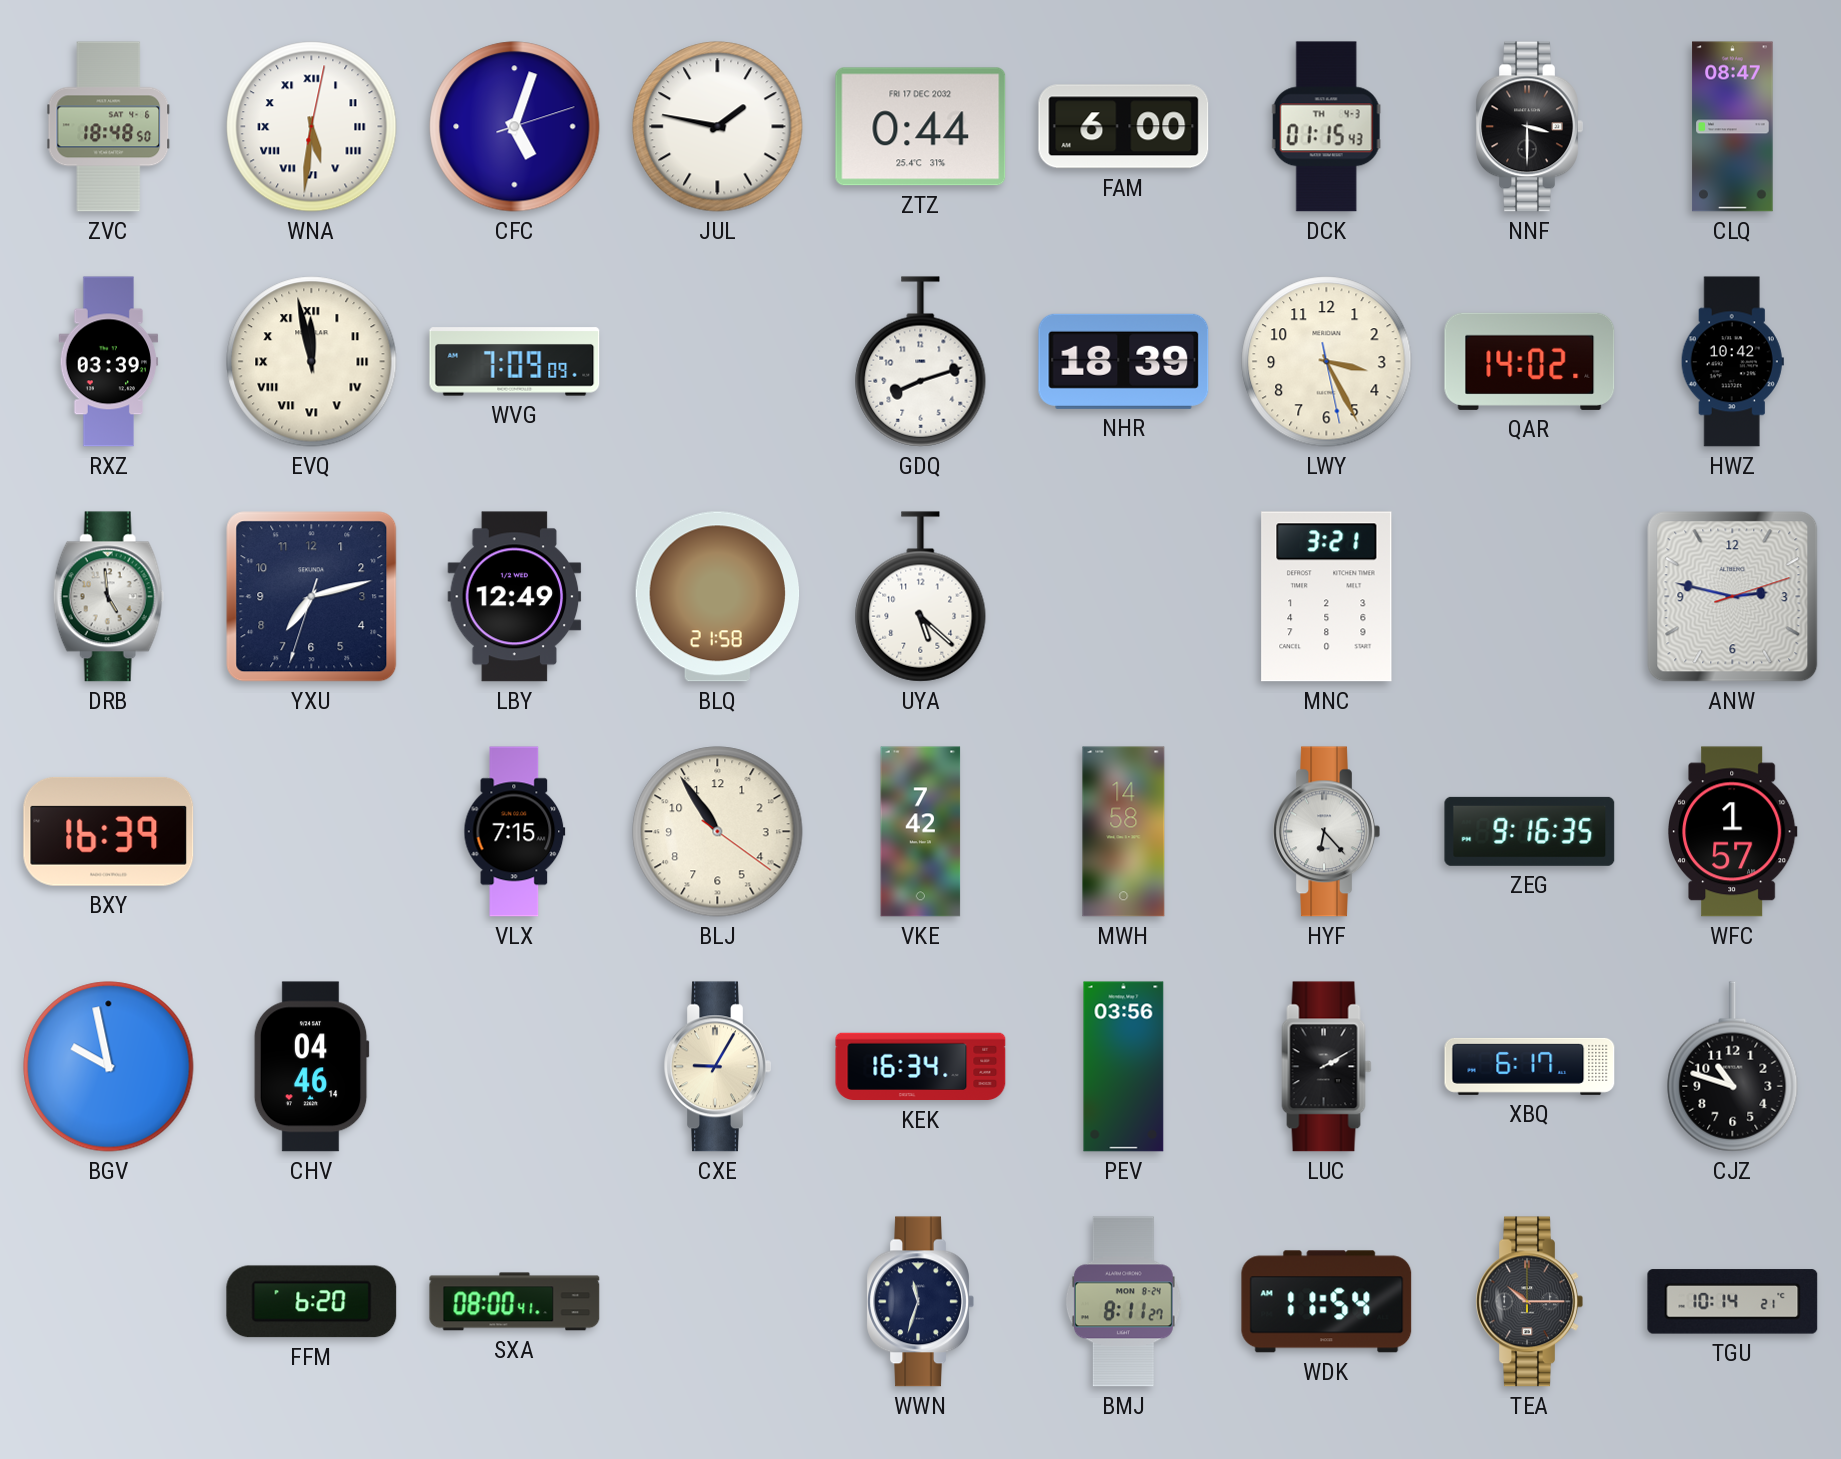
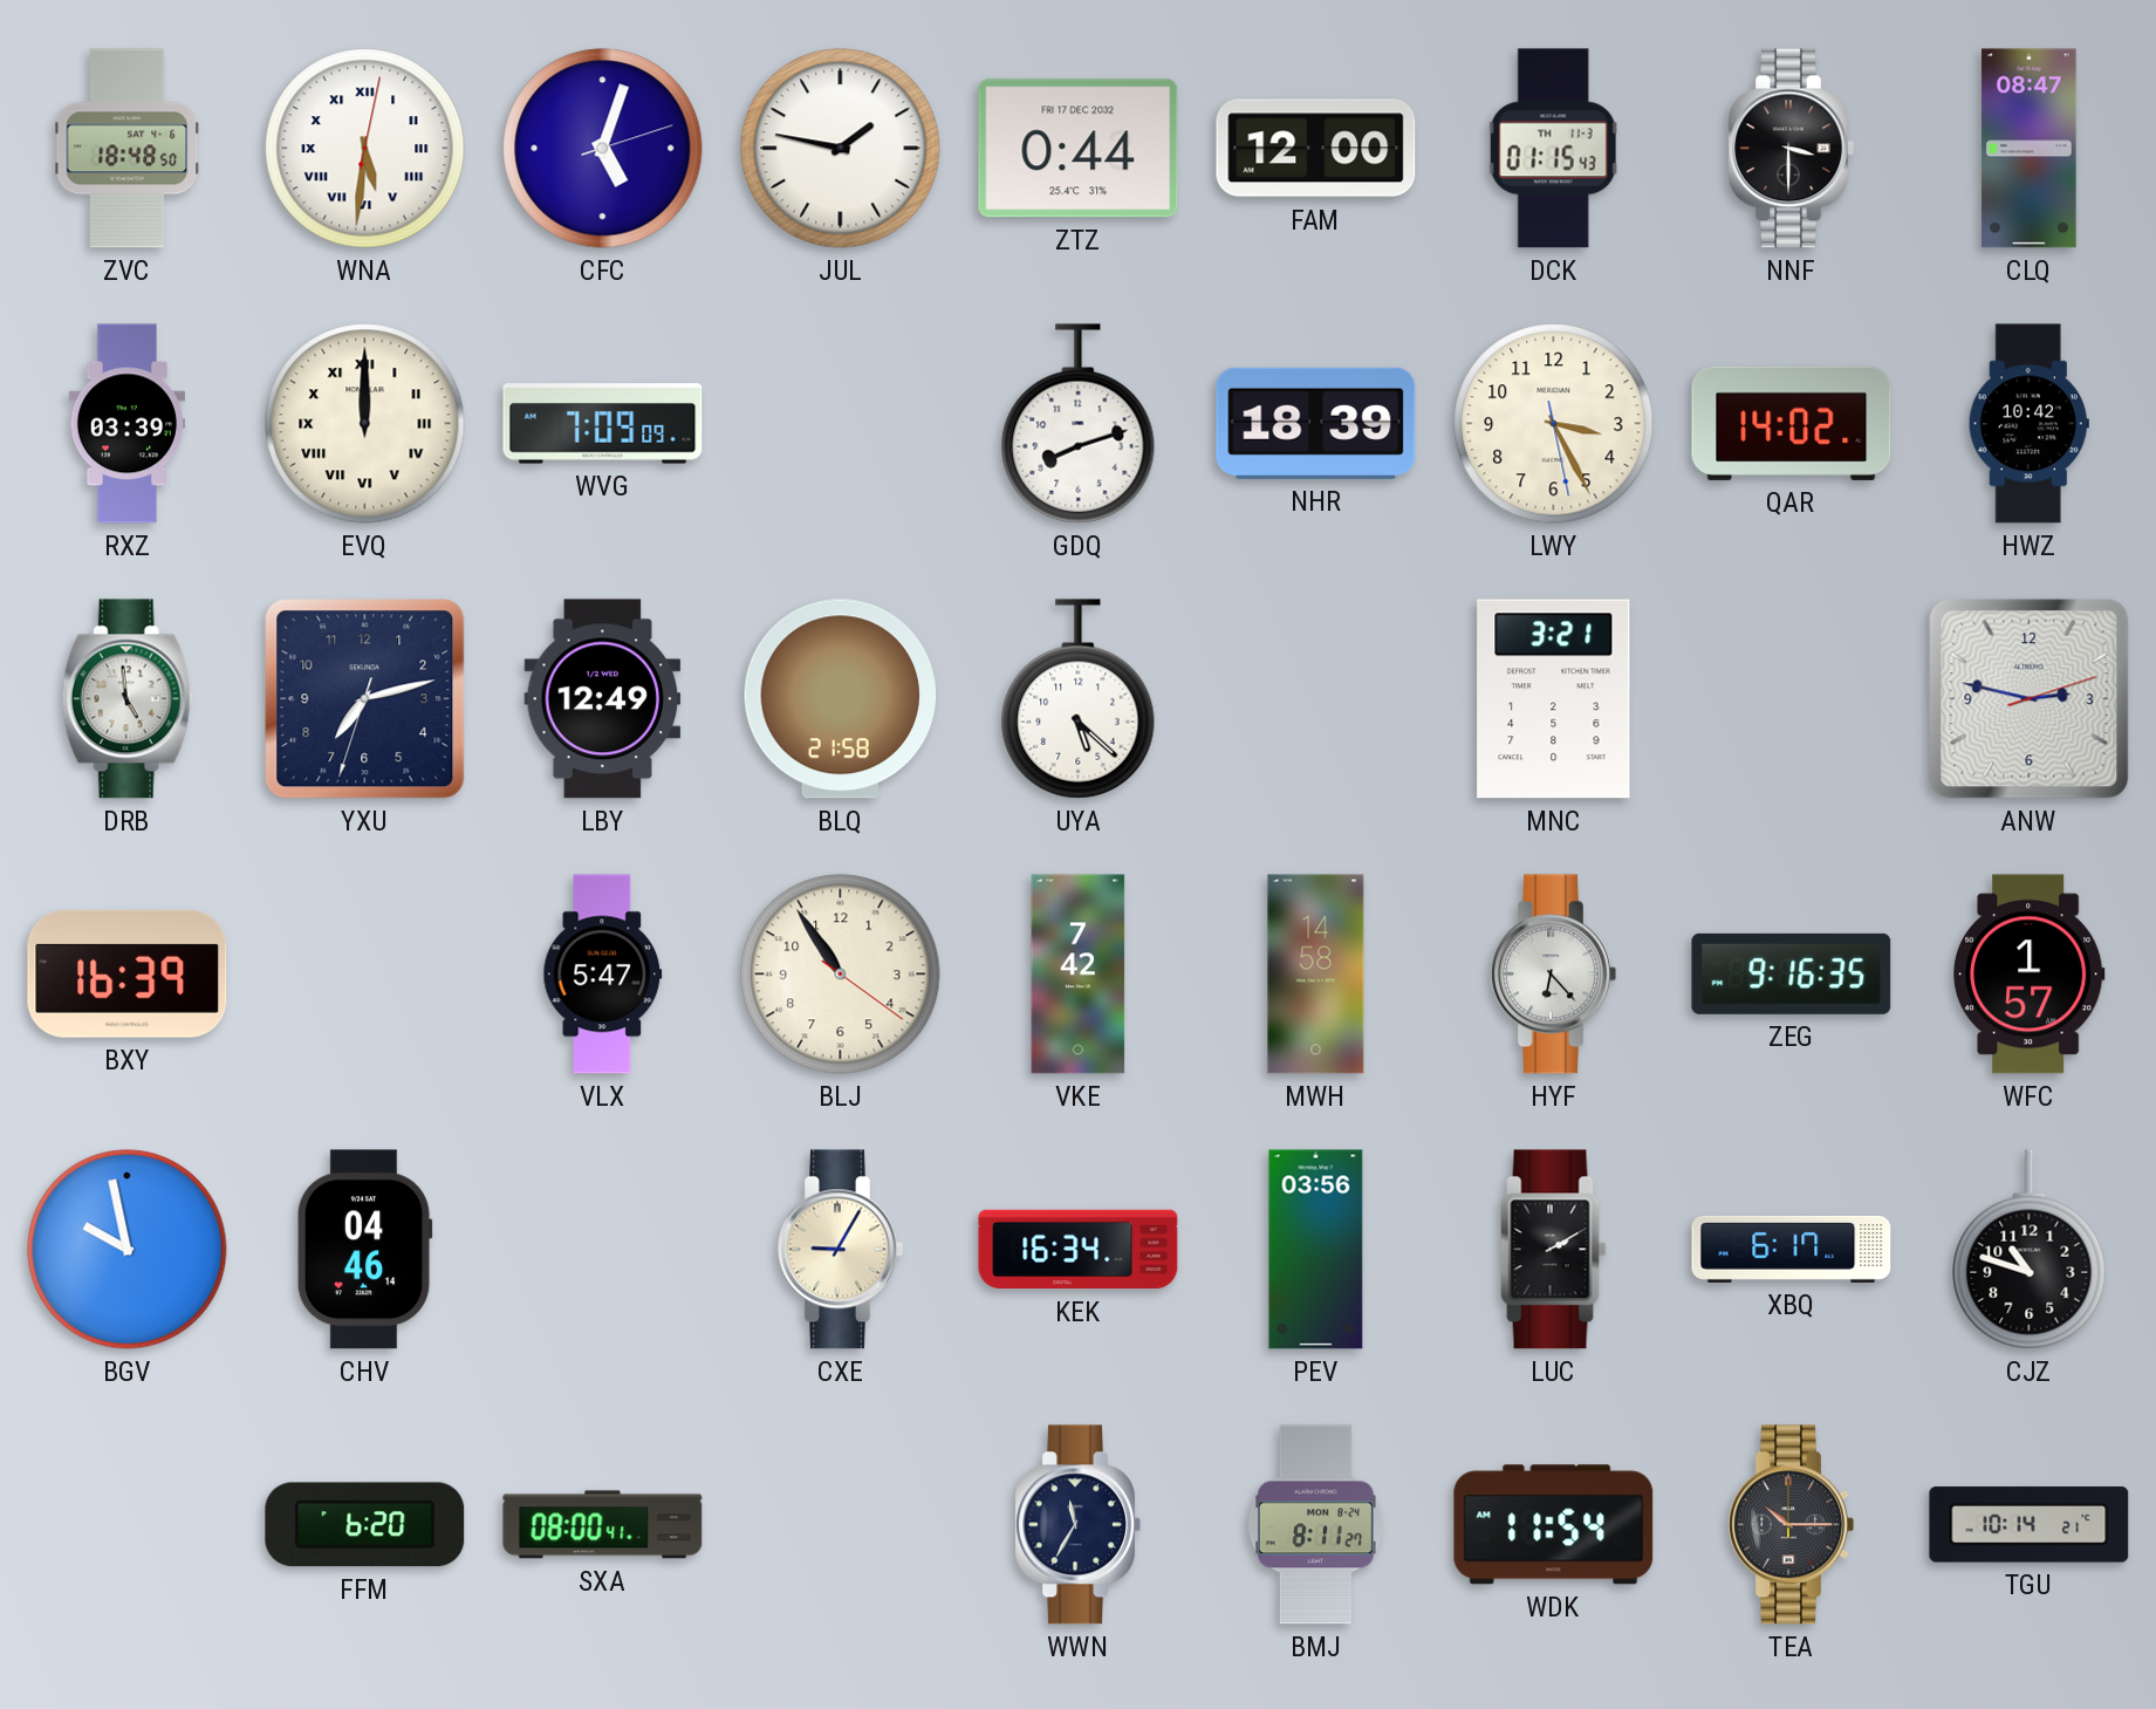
FAM: 6:00 -> 12:00 (1316, 149)
DCK date: TH 4-3 -> TH 11-3 (1553, 149)
EVQ: 11:58 -> 12:00 (365, 424)
VLX: 7:15 -> 5:47 (603, 975)
WWN: 11:33 -> 11:35 (1077, 1525)
